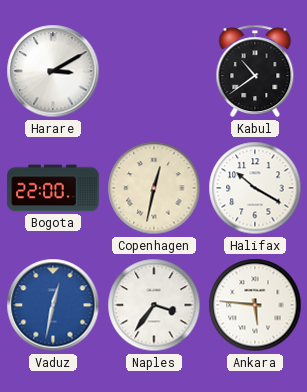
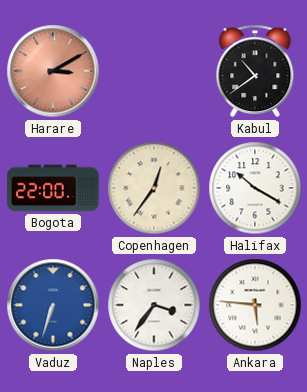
Harare dial: white -> salmon (53, 71)
Copenhagen: 12:32 -> 12:36 (154, 188)
Vaduz: 12:32 -> 6:33 (53, 305)
